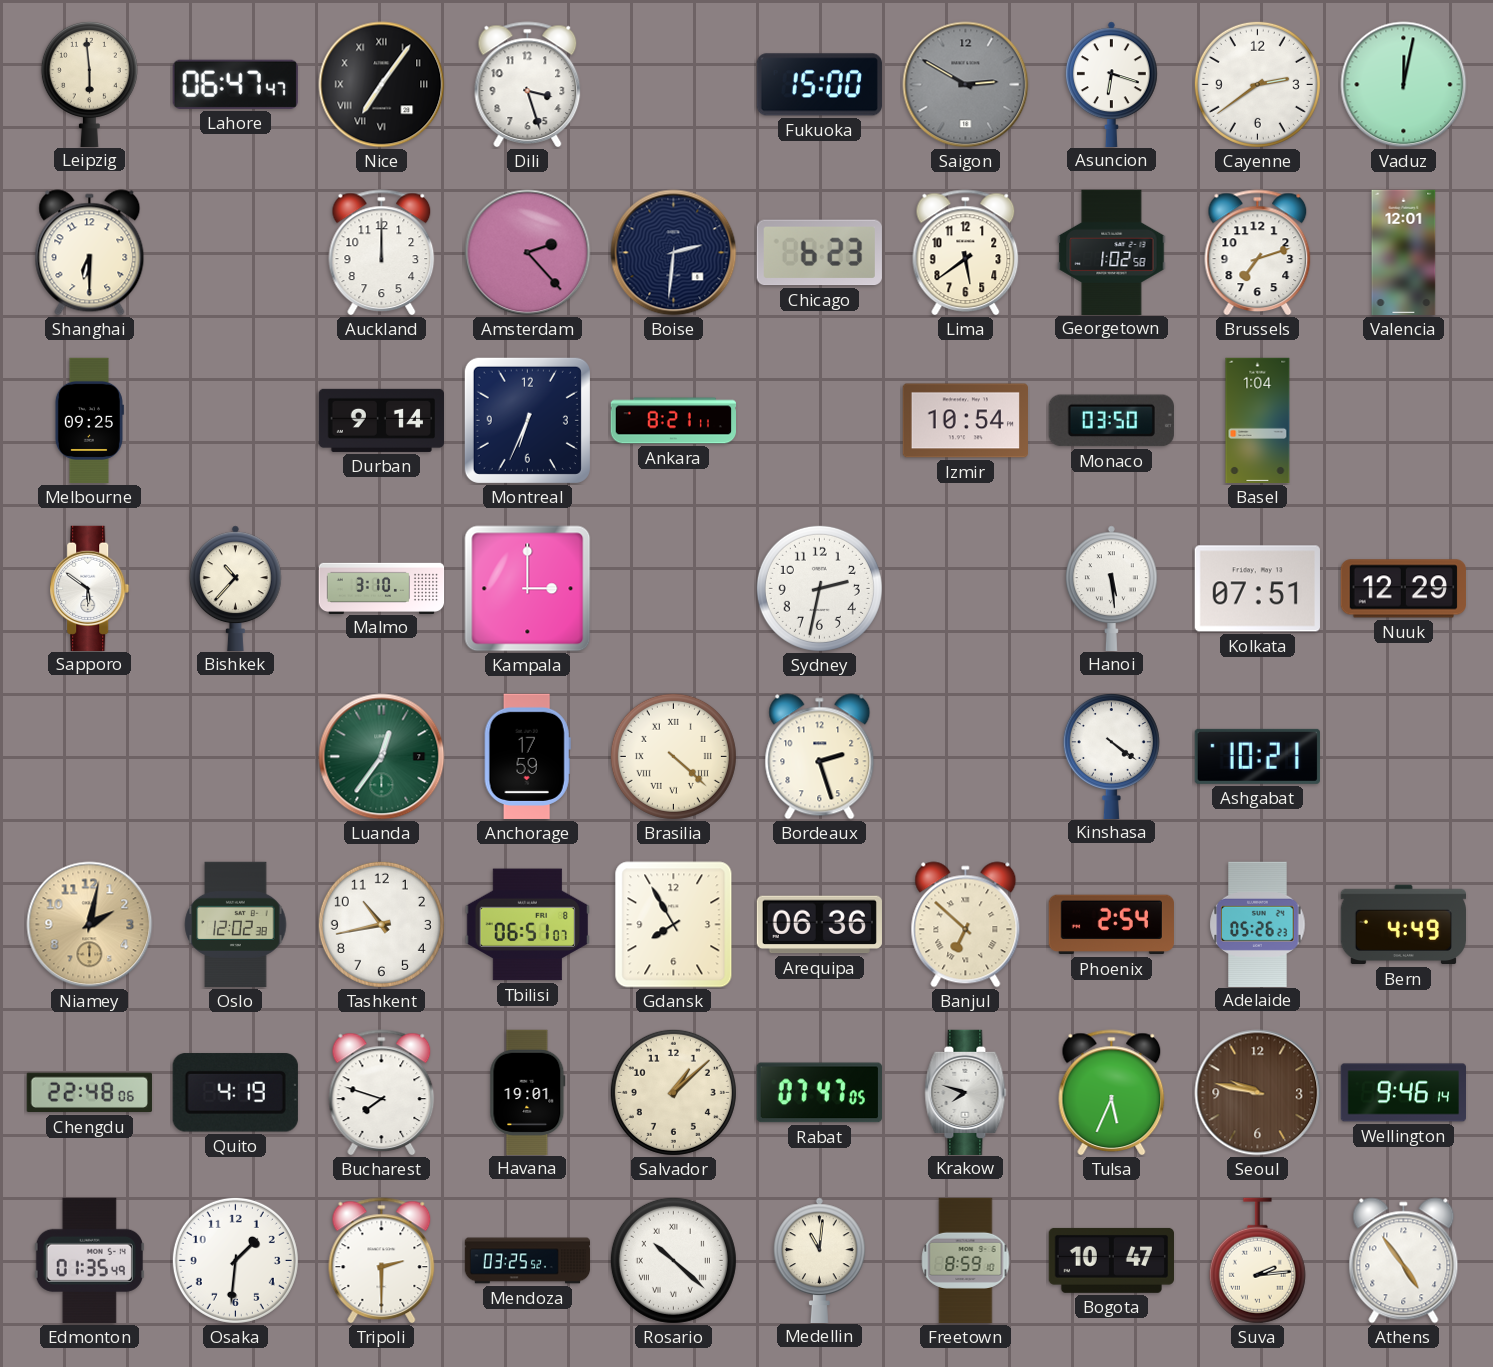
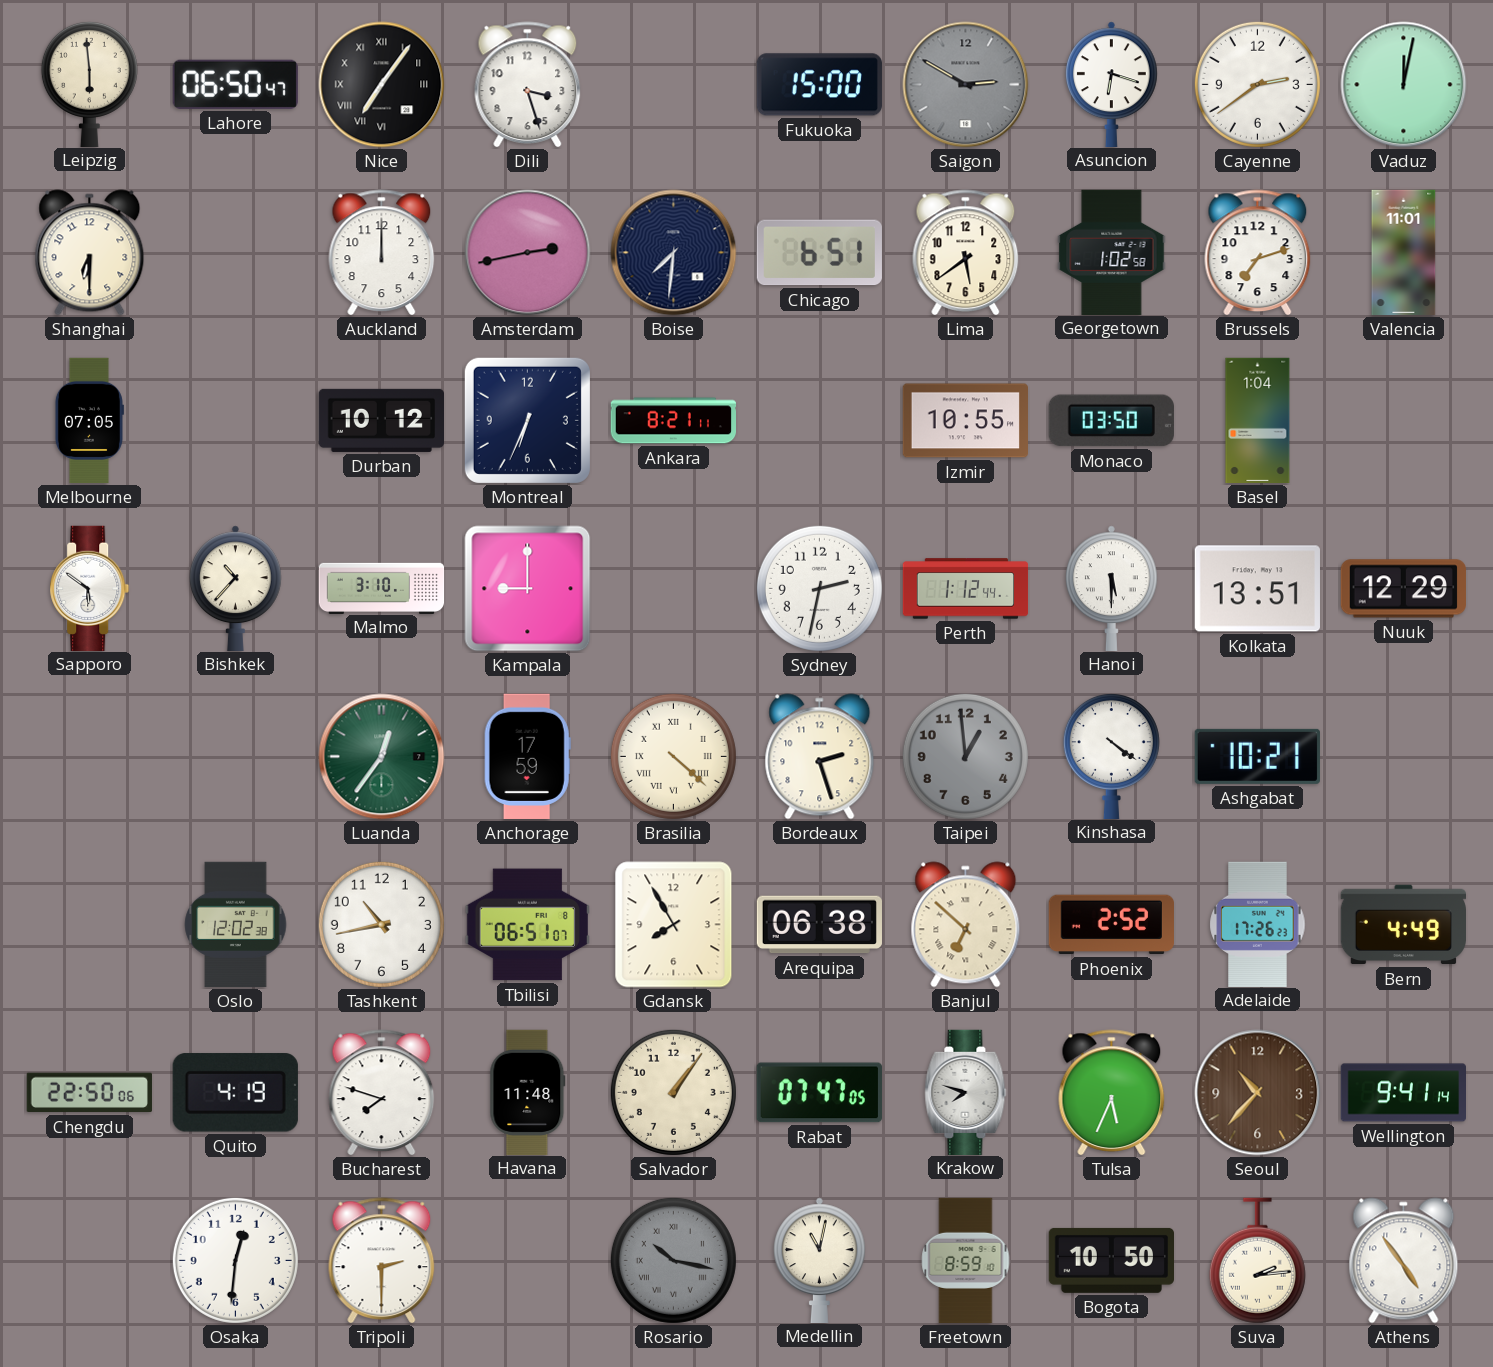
Lahore: 06:47 -> 06:50 (235, 84)
Amsterdam: 2:23 -> 2:43 (528, 253)
Boise: 2:31 -> 7:31 (674, 253)
Chicago: 6:23 -> 6:51 (819, 253)
Valencia: 12:01 -> 11:01 (1404, 253)
Melbourne: 09:25 -> 07:05 (89, 421)
Durban: 9:14 -> 10:12 (381, 420)
Izmir: 10:54 -> 10:55 (965, 421)
Kampala: 3:00 -> 9:00 (528, 589)
Perth: none -> 1:12 (966, 589)
Hanoi: 5:29 -> 5:30 (1111, 588)
Kolkata: 07:51 -> 13:51 (1257, 589)
Taipei: none -> 12:59 (965, 756)
Niamey: 2:02 -> none (90, 925)
Arequipa: 06:36 -> 06:38 (819, 925)
Phoenix: 2:54 -> 2:52 (1111, 925)
Adelaide: 05:26 -> 17:26 (1258, 924)
Chengdu: 22:48 -> 22:50 (89, 1093)
Havana: 19:01 -> 11:48 (528, 1092)
Salvador: 1:08 -> 1:06 (673, 1092)
Seoul: 9:47 -> 10:37 (1258, 1093)
Wellington: 9:46 -> 9:41 (1404, 1093)
Edmonton: 01:35 -> none (89, 1260)
Osaka: 1:31 -> 12:31 (235, 1260)
Mendoza: 03:25 -> none (528, 1261)
Rosario: 10:22 -> 10:17 (673, 1260)
Rosario dial: white -> grey (673, 1260)
Medellin: 11:01 -> 11:02 (819, 1260)
Bogota: 10:47 -> 10:50 (1111, 1260)
